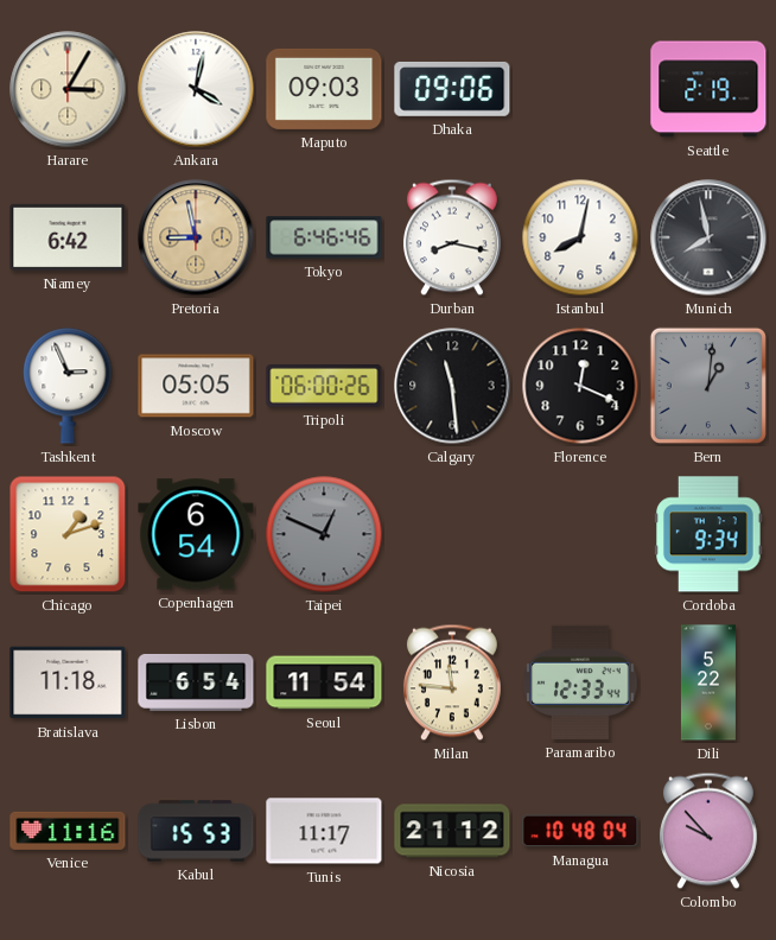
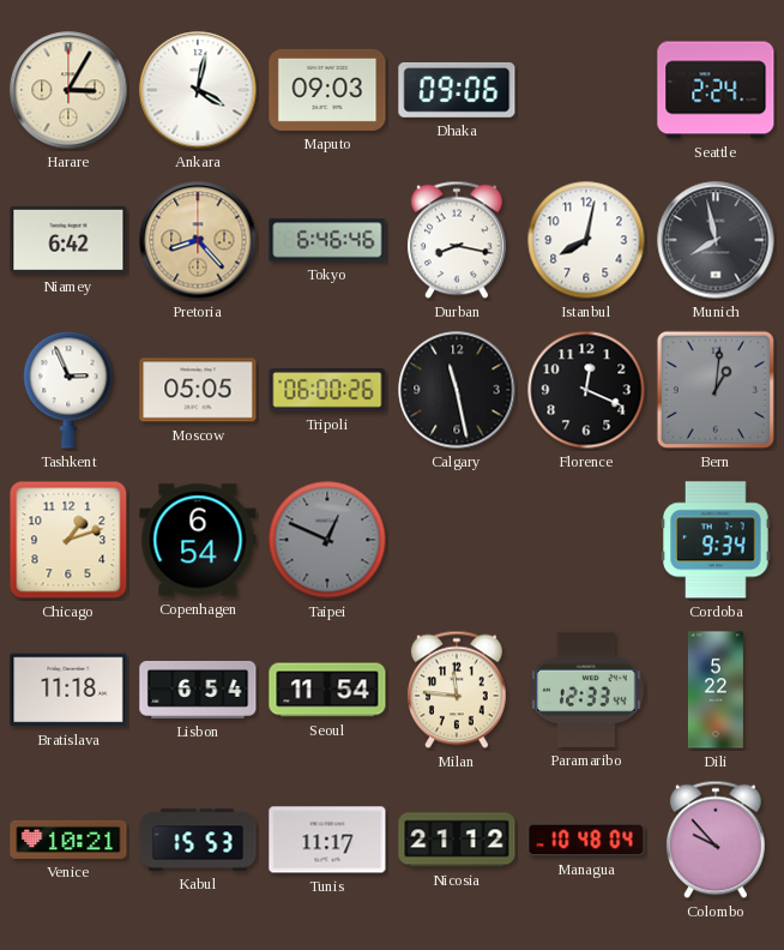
Seattle: 2:19 -> 2:24 (716, 90)
Pretoria: 8:58 -> 8:23 (198, 240)
Calgary: 11:29 -> 11:28 (457, 390)
Venice: 11:16 -> 10:21 (68, 840)
